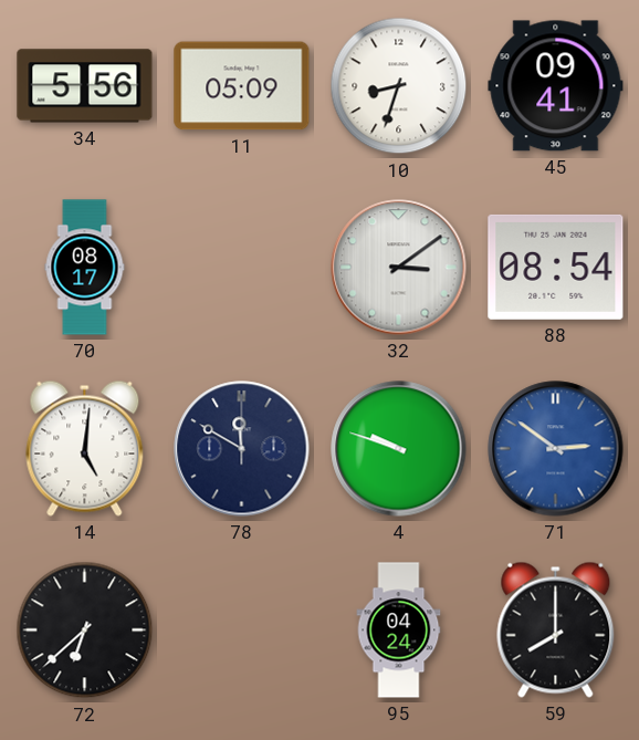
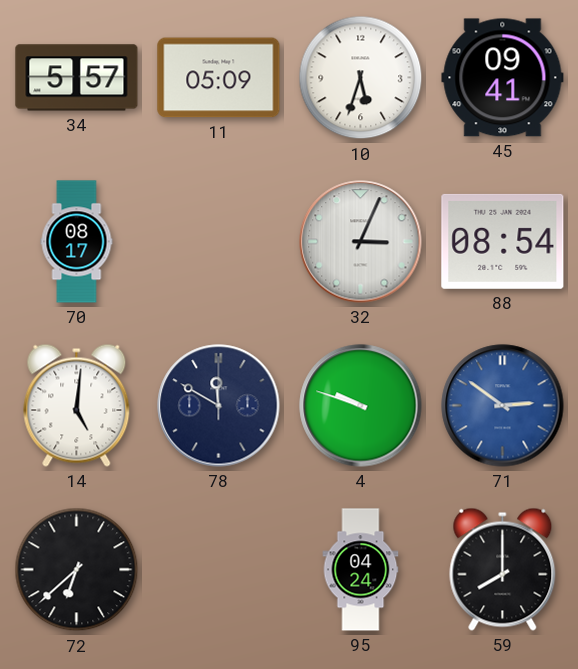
34: 5:56 -> 5:57 (77, 78)
10: 8:33 -> 5:33 (361, 78)
32: 3:09 -> 3:04 (361, 242)
